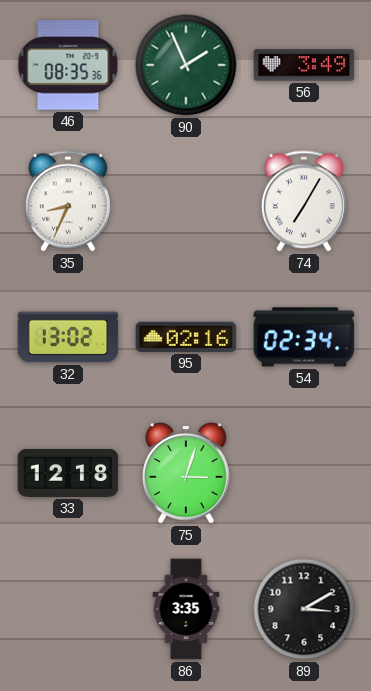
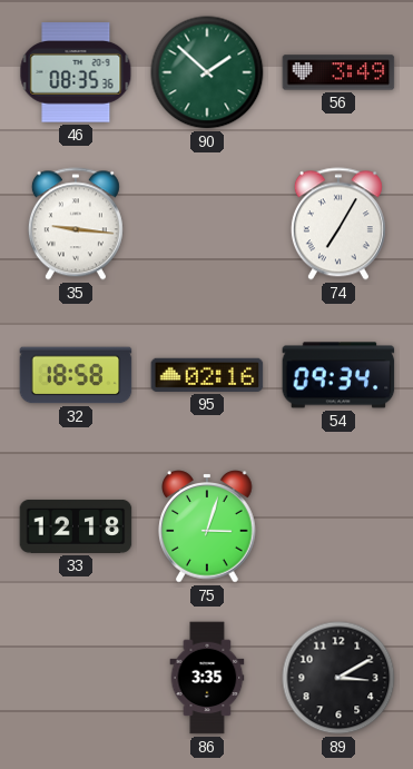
90: 1:56 -> 1:52 (207, 72)
35: 8:34 -> 9:16 (76, 224)
32: 13:02 -> 18:58 (76, 375)
54: 02:34 -> 09:34 (338, 375)
